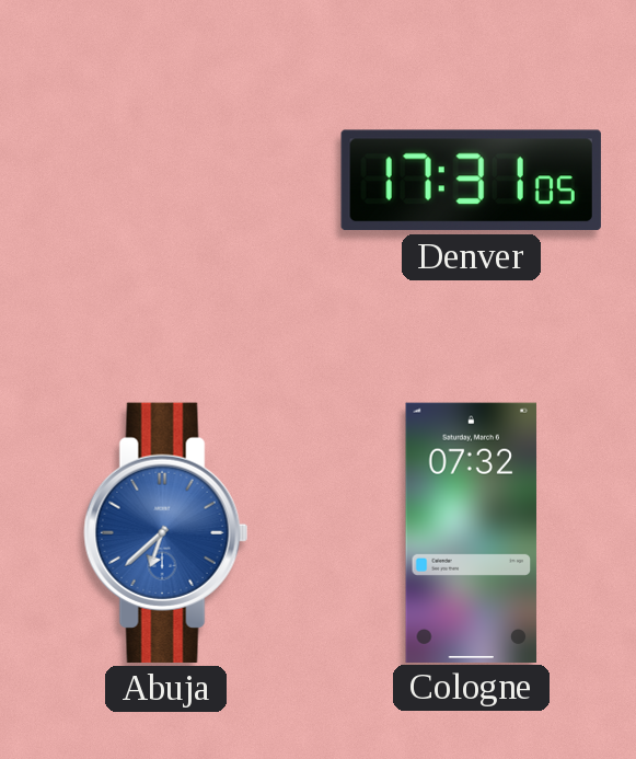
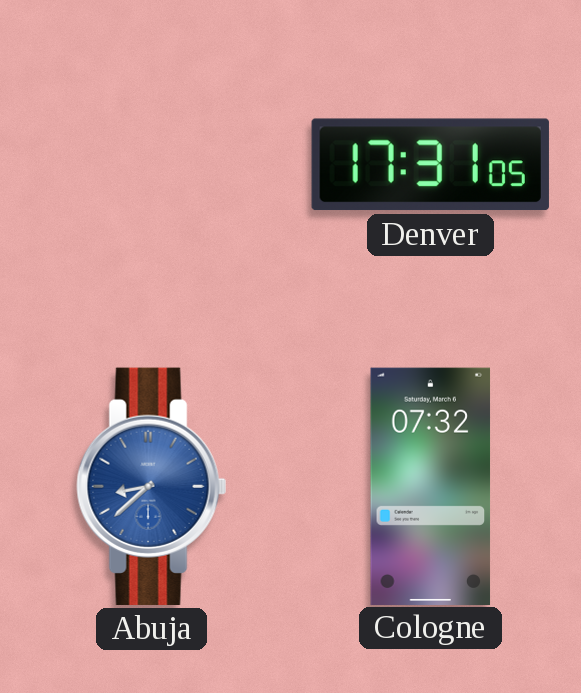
Abuja: 6:38 -> 8:38 (152, 486)
